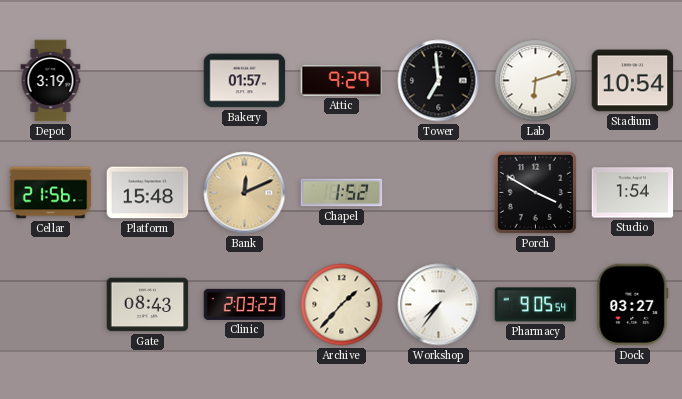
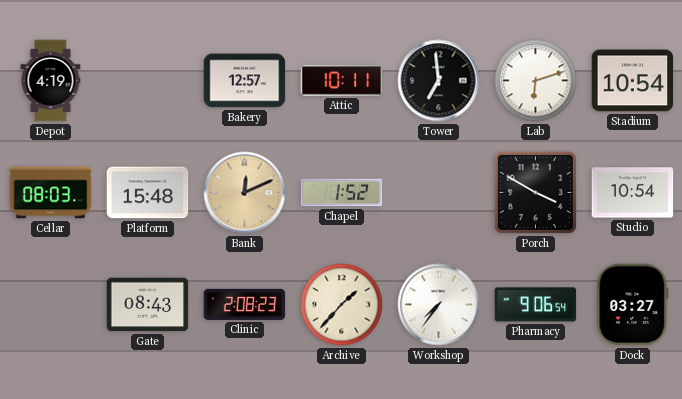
Depot: 3:19 -> 4:19 (51, 81)
Bakery: 01:57 -> 12:57 (245, 81)
Attic: 9:29 -> 10:11 (342, 81)
Cellar: 21:56 -> 08:03 (51, 193)
Studio: 1:54 -> 10:54 (633, 193)
Clinic: 2:03 -> 2:08 (245, 304)
Pharmacy: 9:05 -> 9:06 (536, 305)
